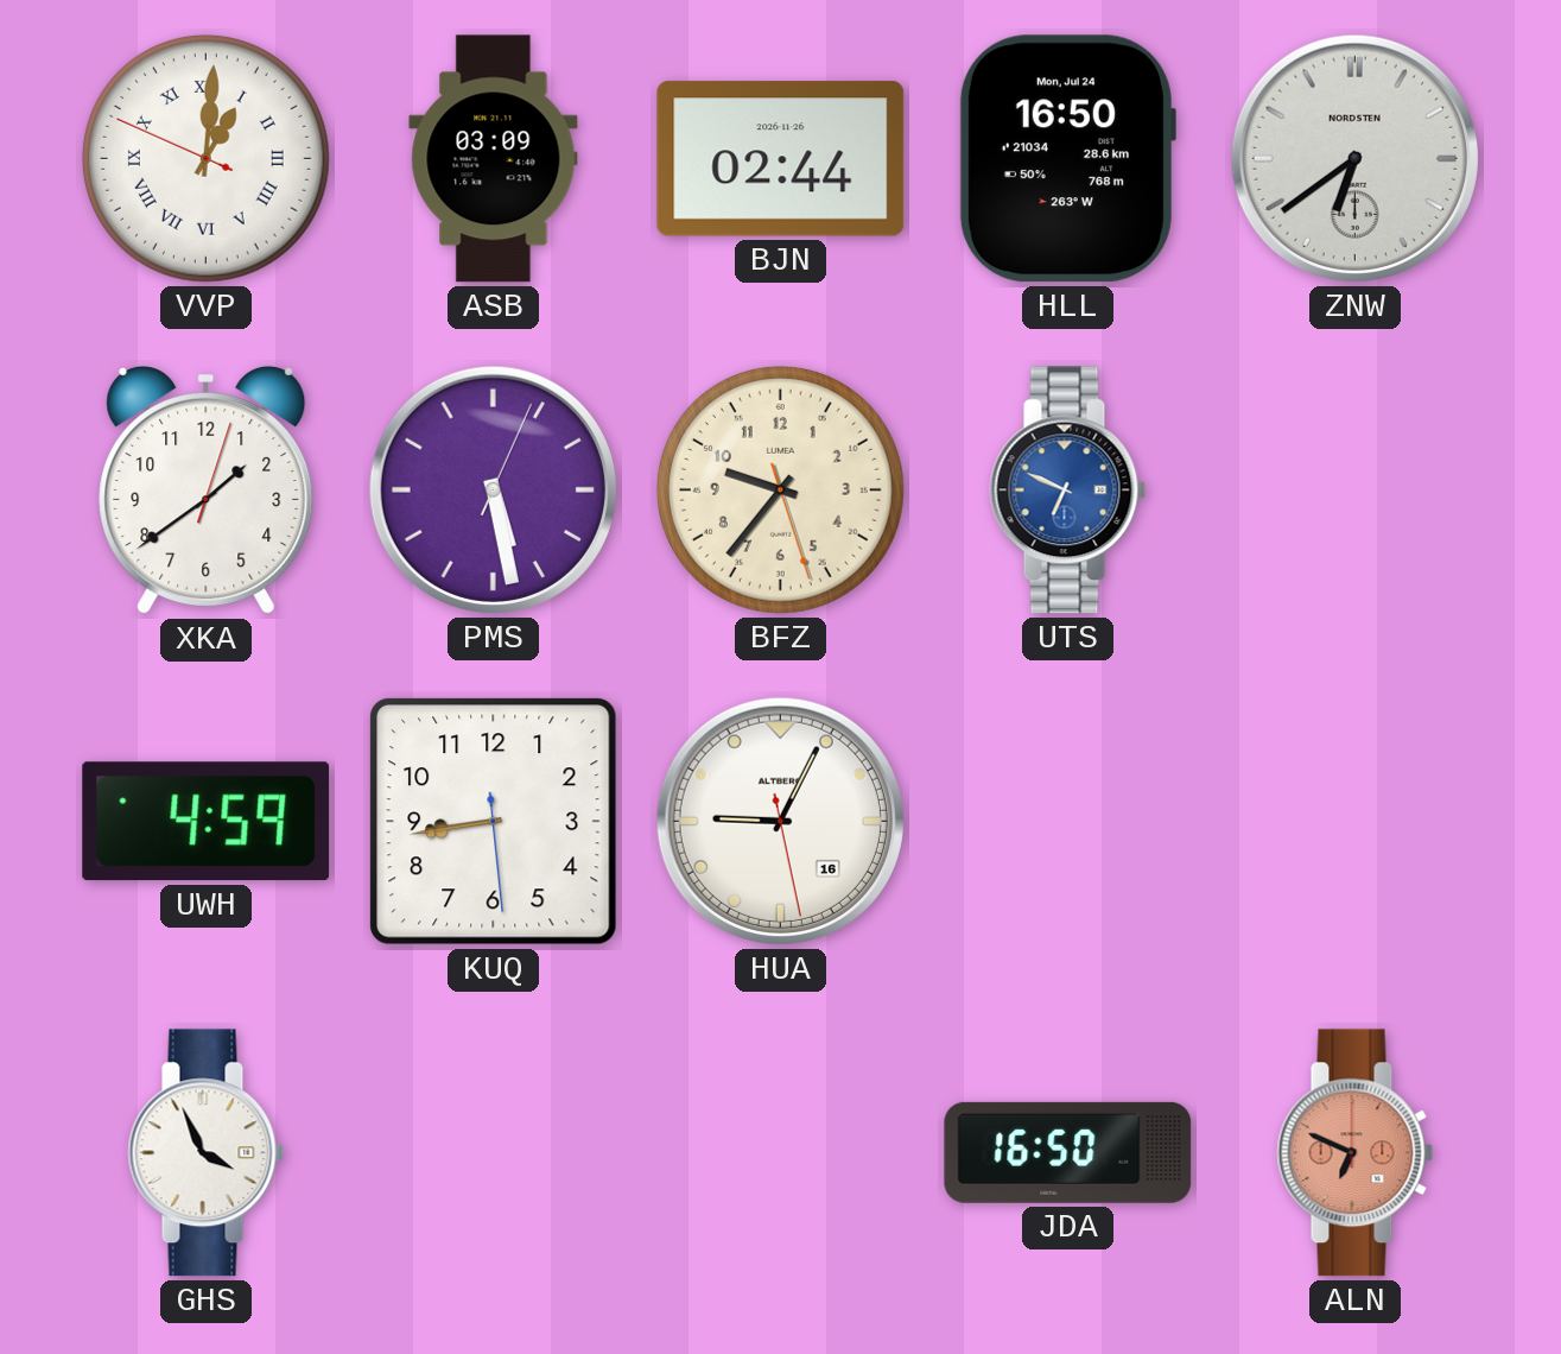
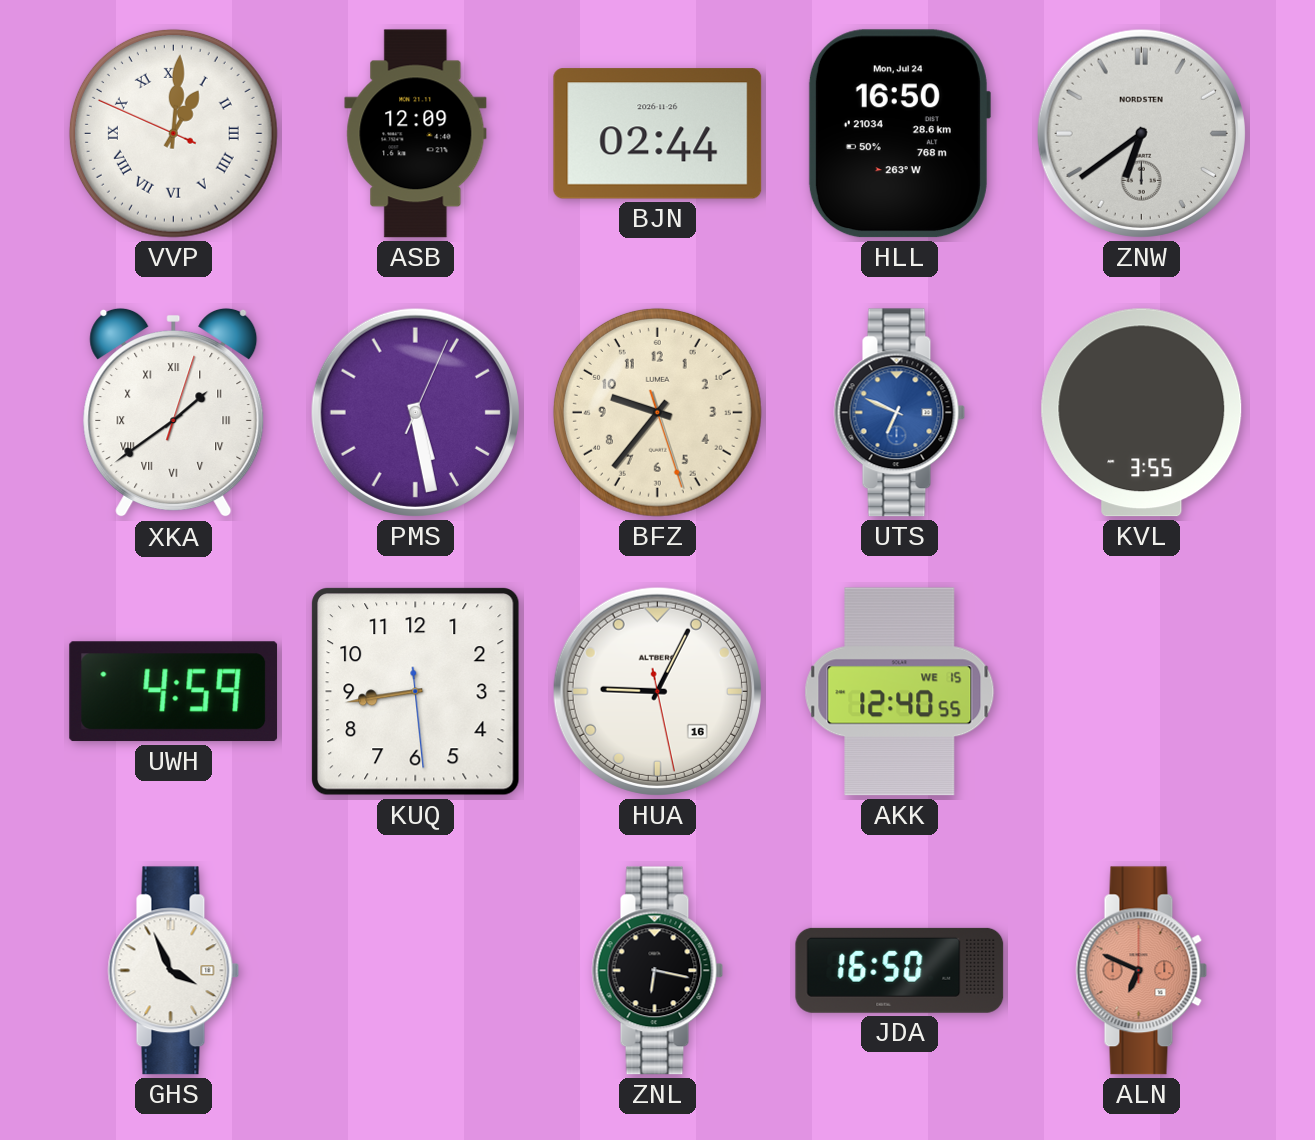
ASB: 03:09 -> 12:09 (416, 134)
XKA numerals: Arabic -> Roman (174, 413)
KVL: none -> 3:55 (1142, 413)
AKK: none -> 12:40 (900, 692)
ZNL: none -> 6:17 (658, 971)
